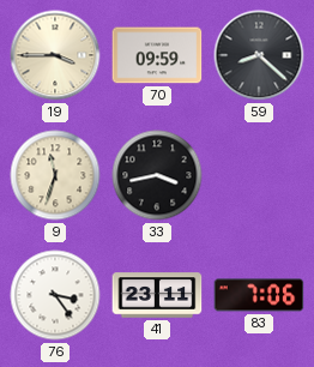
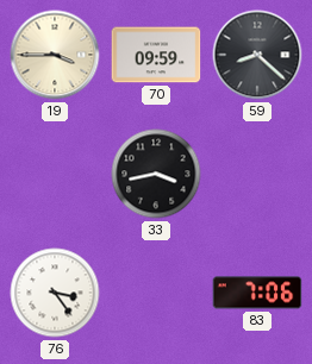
9: 11:33 -> none (55, 175)
41: 23:11 -> none (157, 295)
